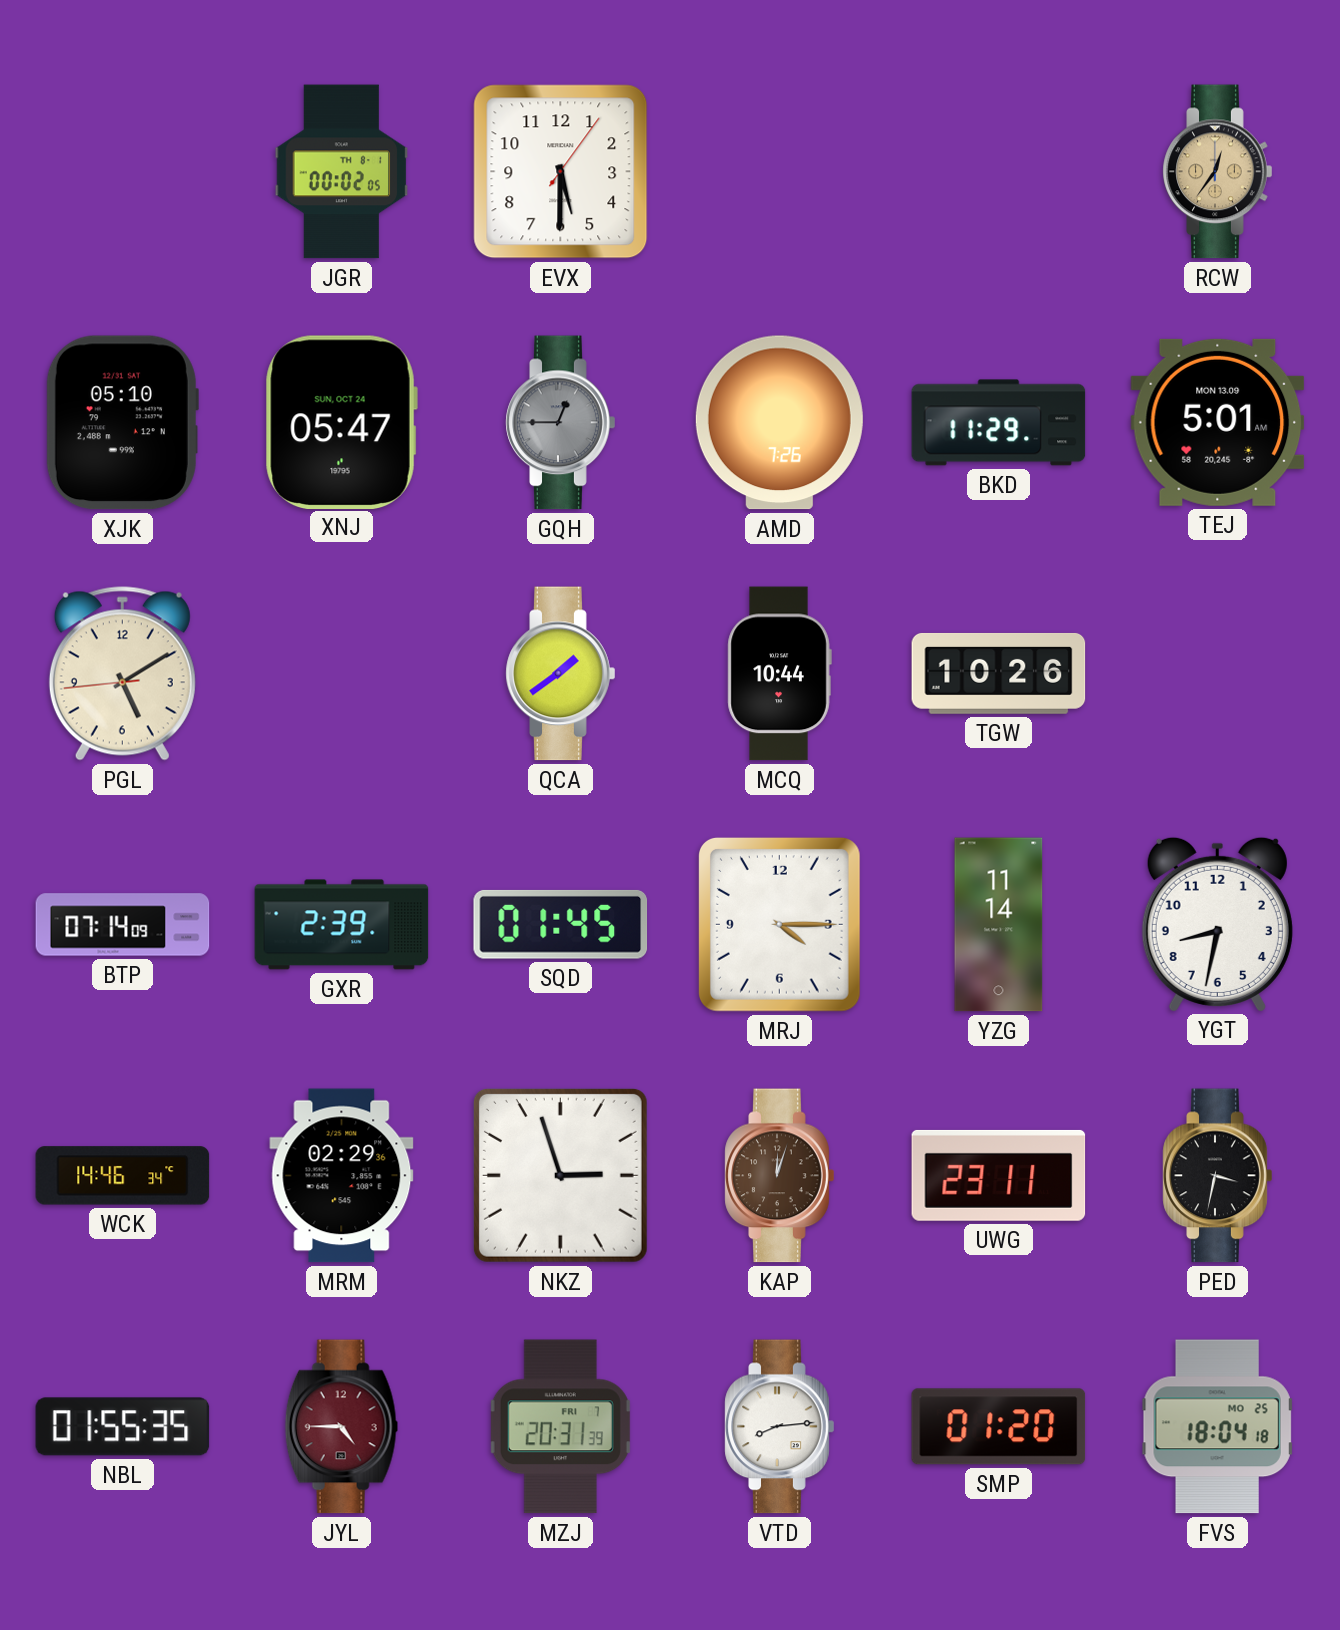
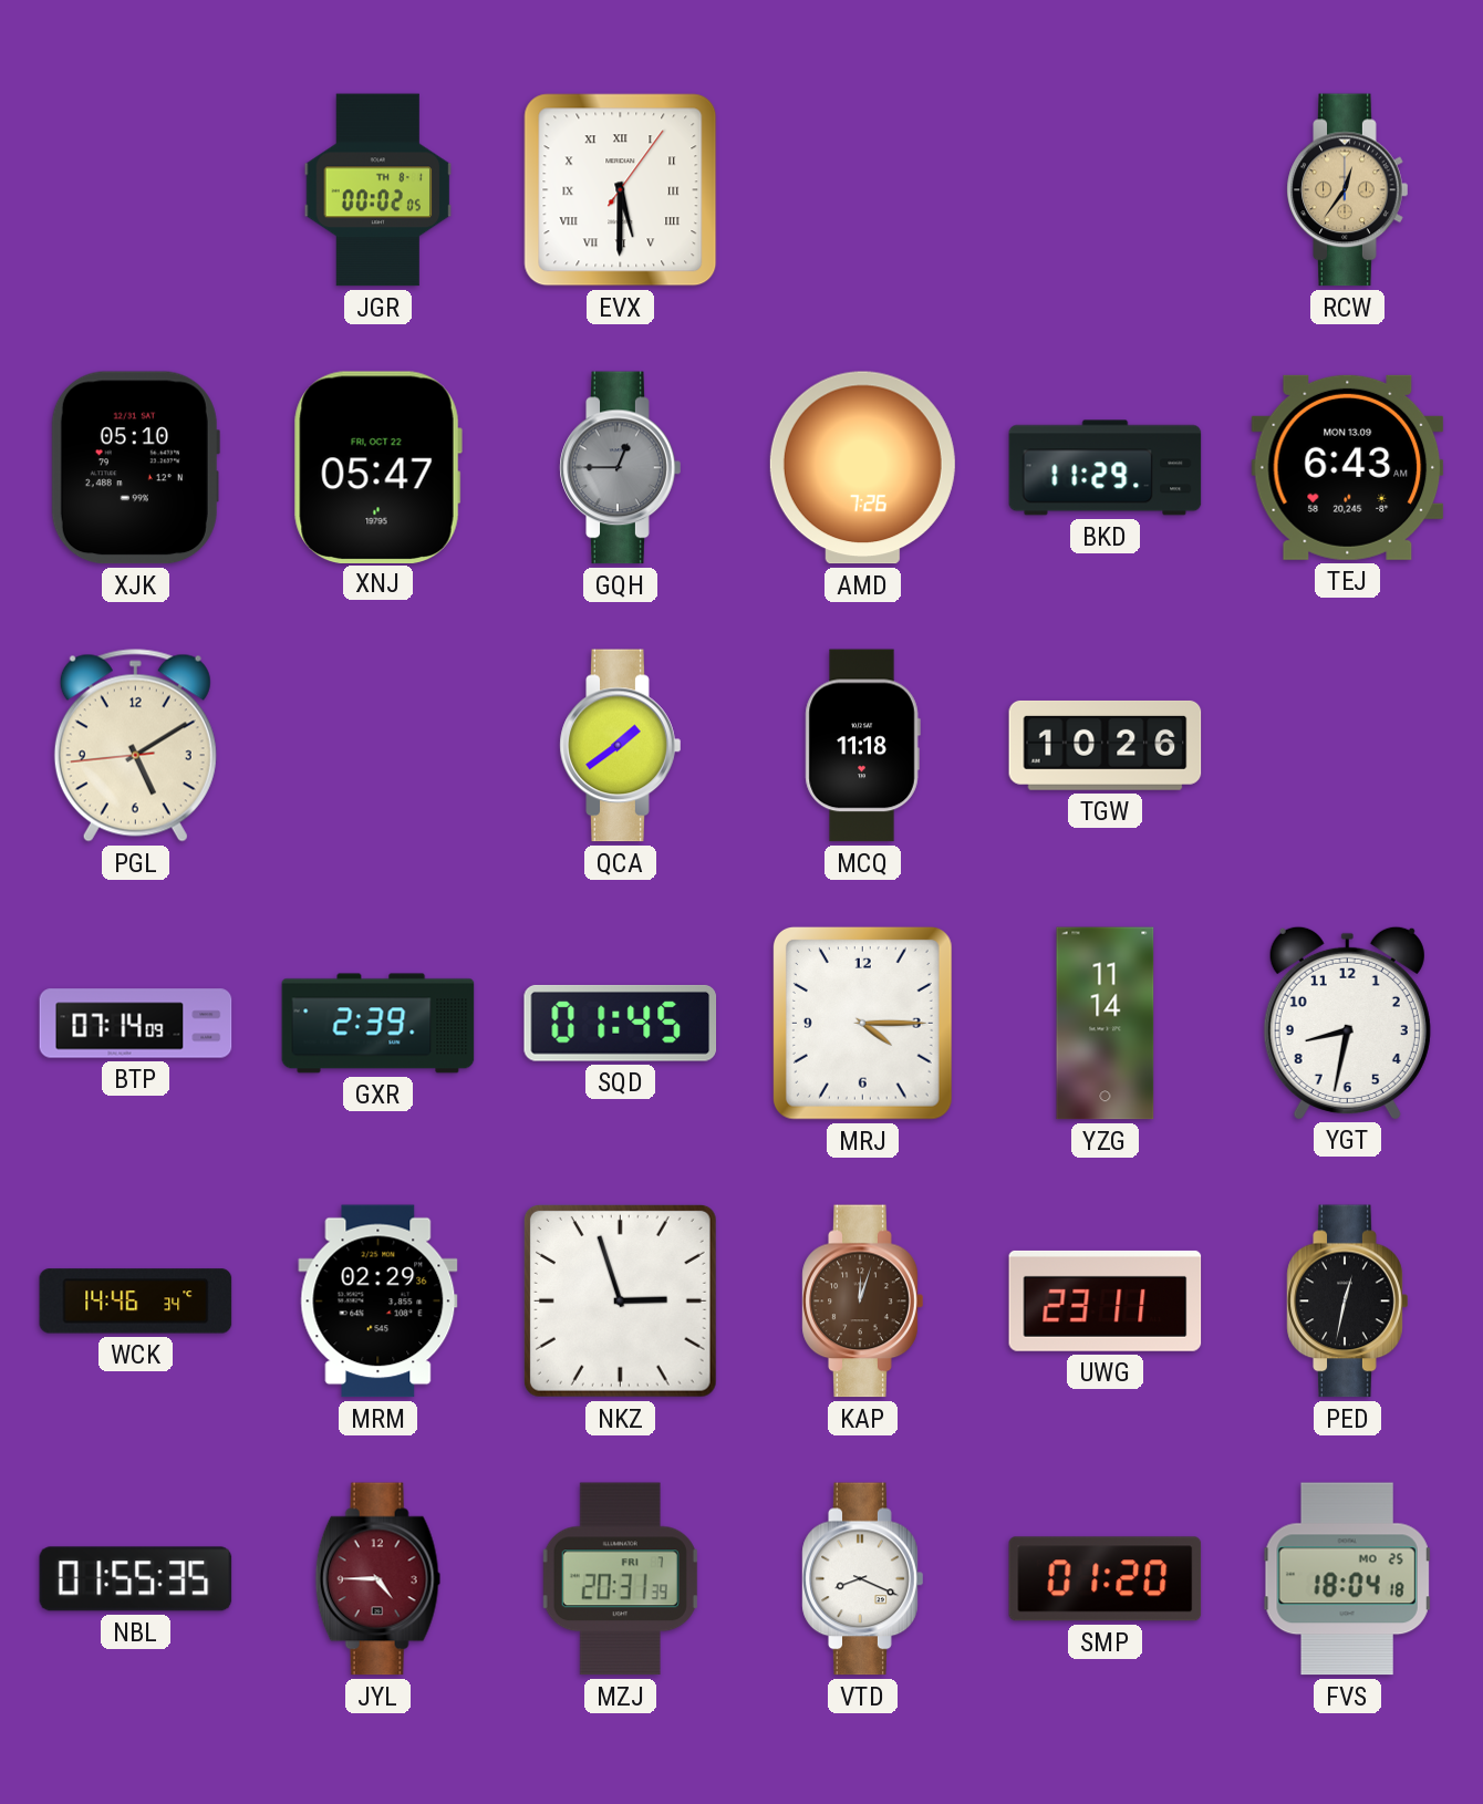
EVX numerals: Arabic -> Roman (621, 190)
XNJ date: SUN, OCT 24 -> FRI, OCT 22 (377, 467)
TEJ: 5:01 -> 6:43 (1348, 467)
MCQ: 10:44 -> 11:18 (862, 746)
PED: 3:32 -> 12:32 (1348, 1302)
VTD: 8:14 -> 8:19 (863, 1579)
